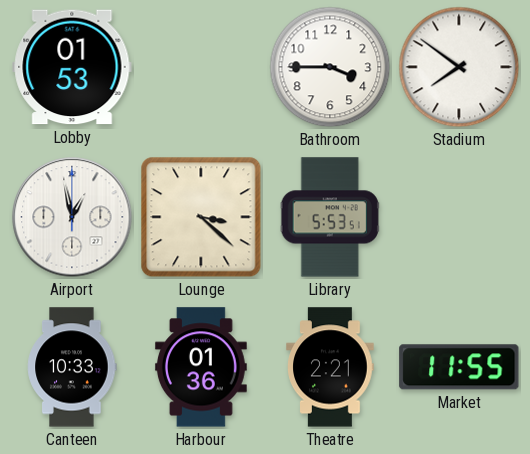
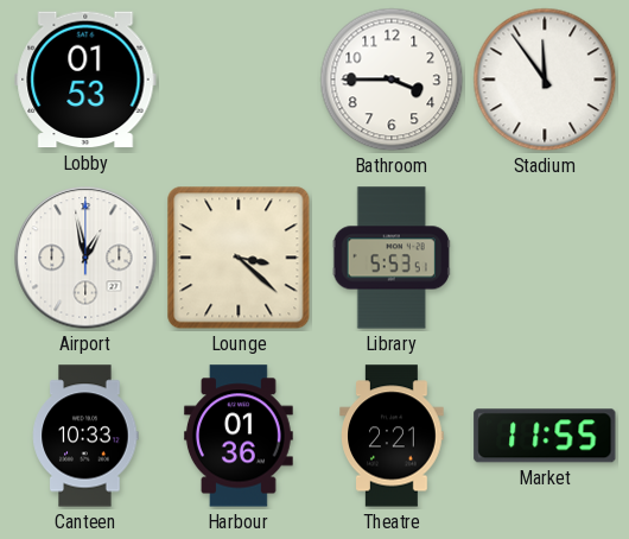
Stadium: 7:51 -> 11:54 (545, 80)
